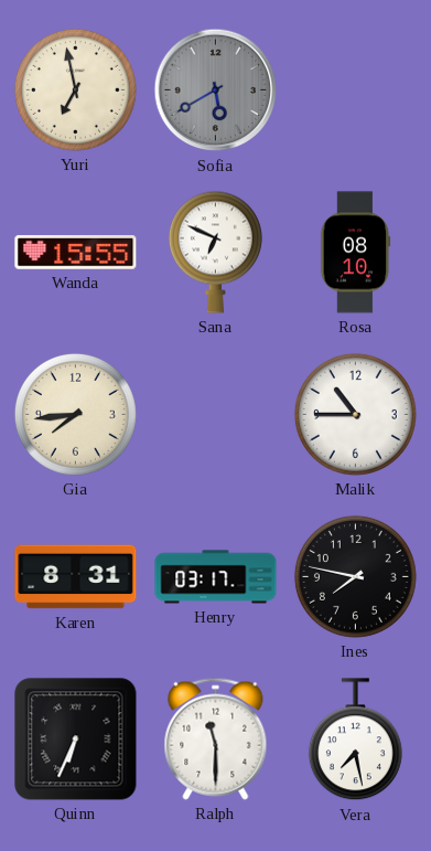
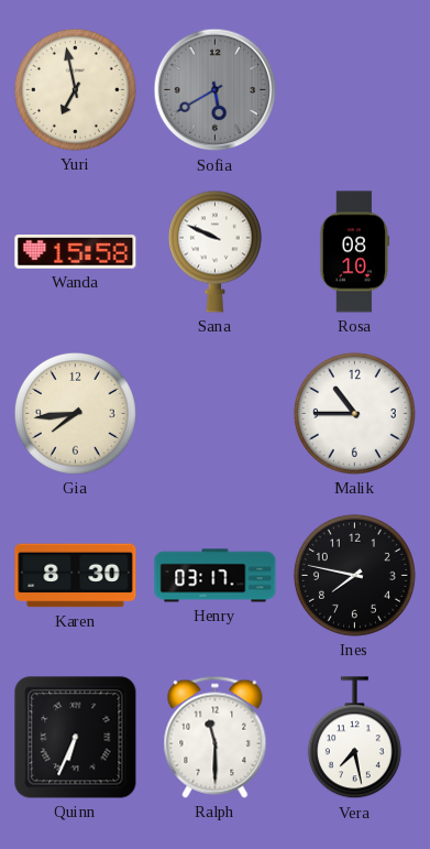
Wanda: 15:55 -> 15:58 (76, 252)
Sana: 6:49 -> 9:49 (214, 251)
Karen: 8:31 -> 8:30 (76, 576)
